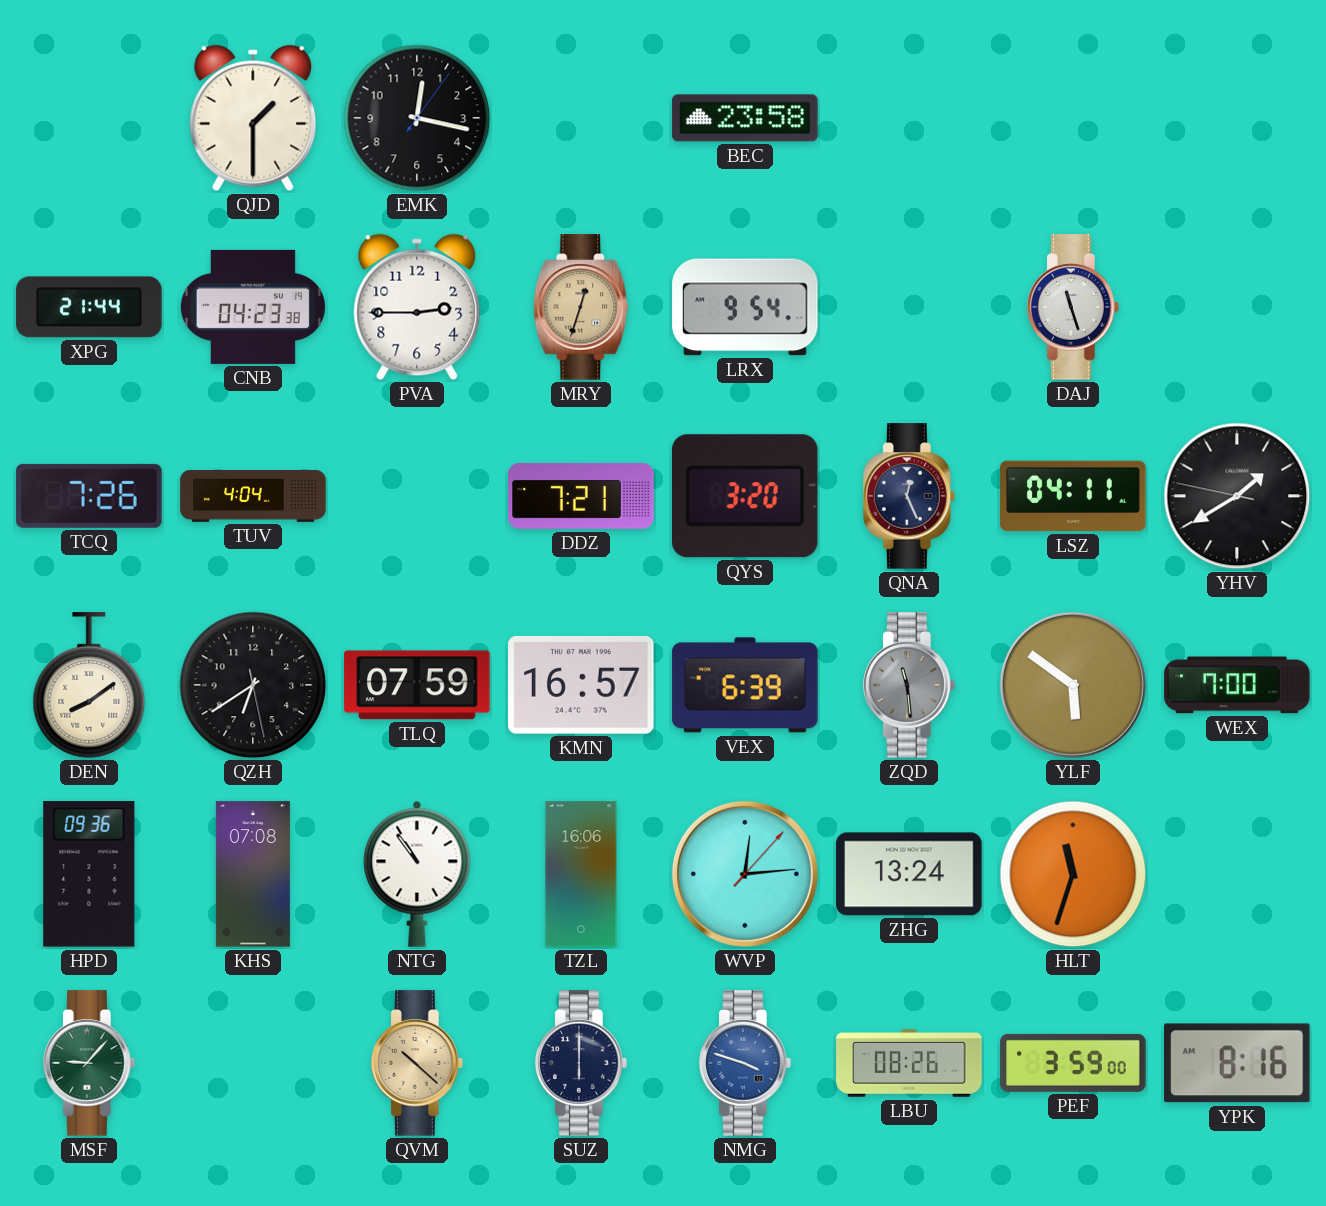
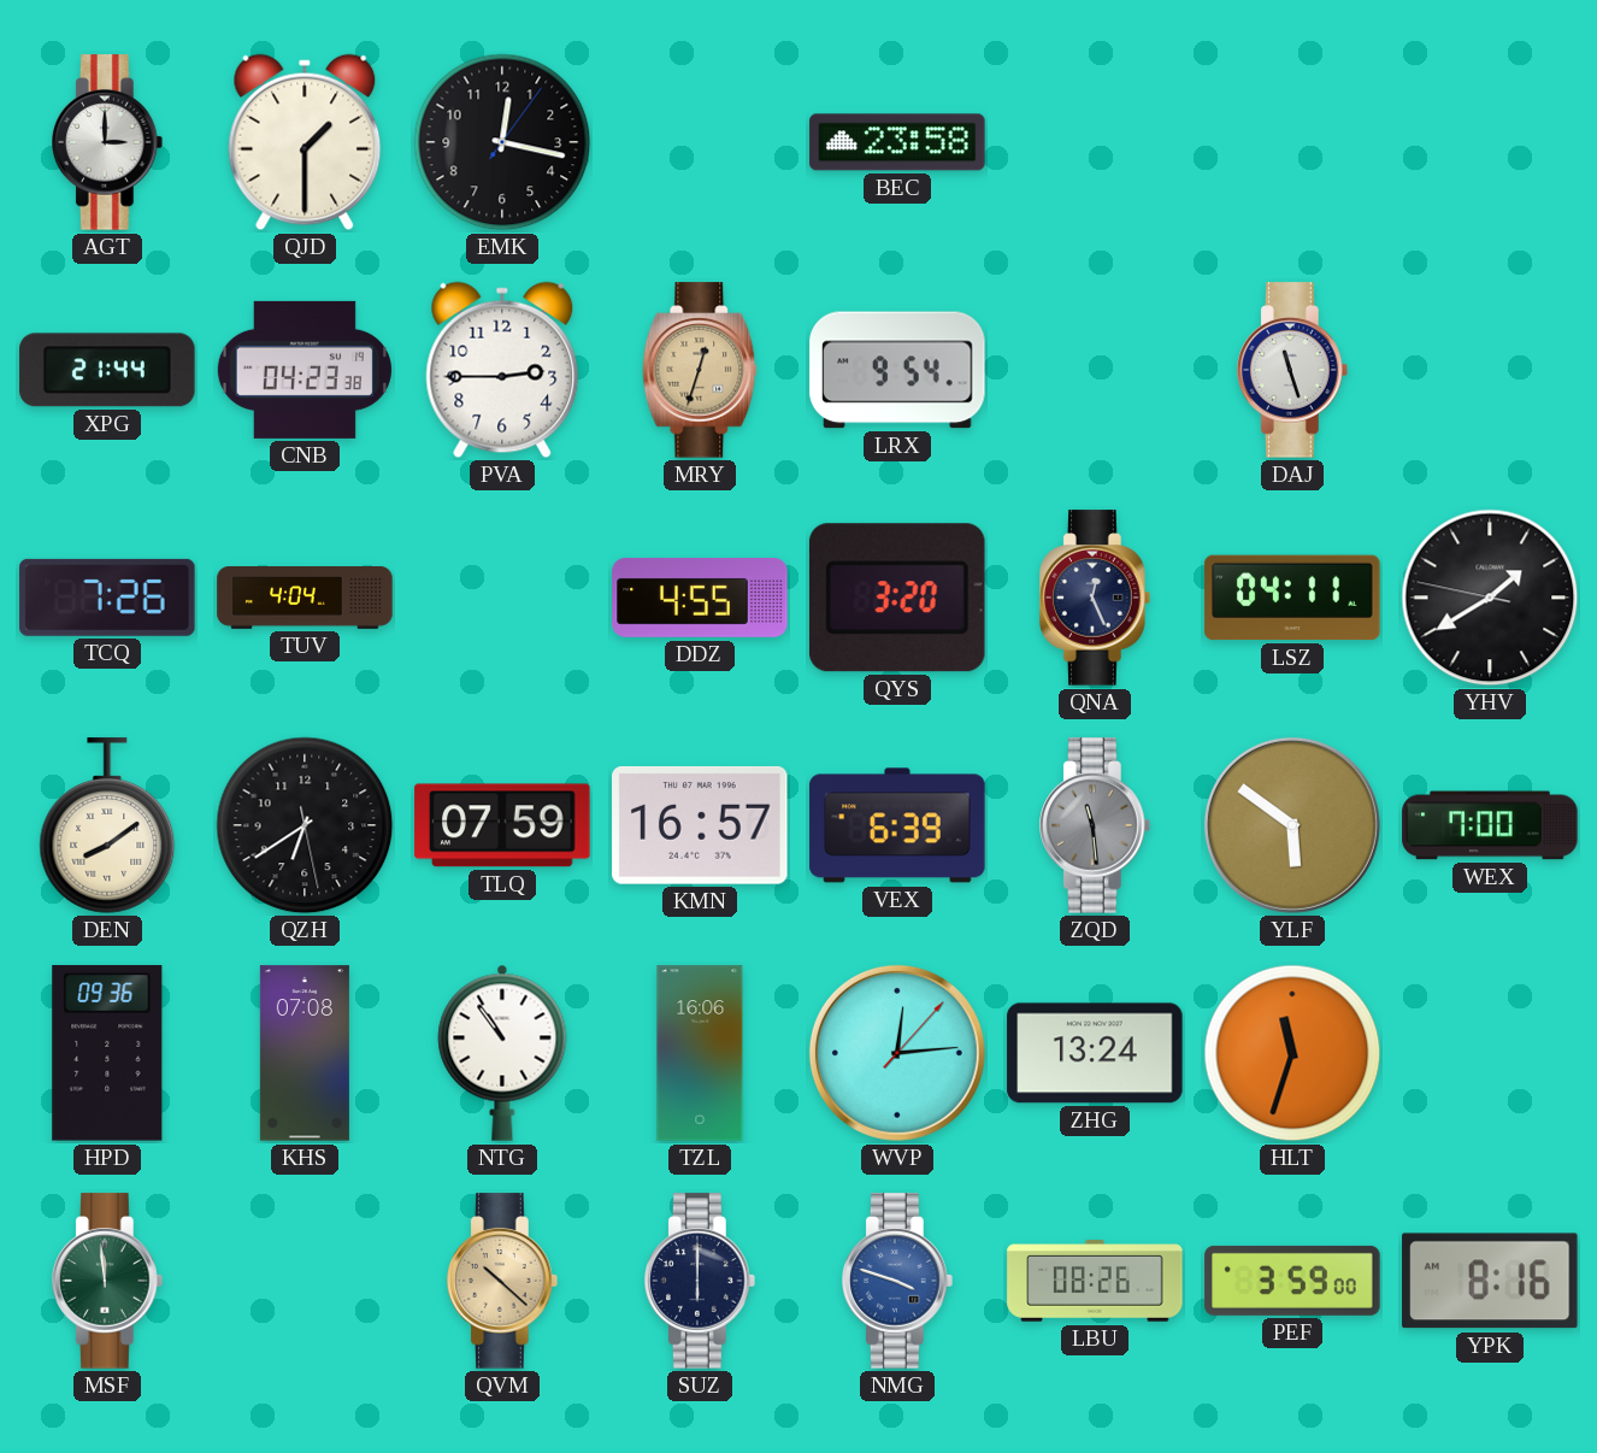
AGT: none -> 3:00 (108, 142)
DDZ: 7:21 -> 4:55 (700, 599)
MSF: 9:07 -> 11:59 (108, 1281)
